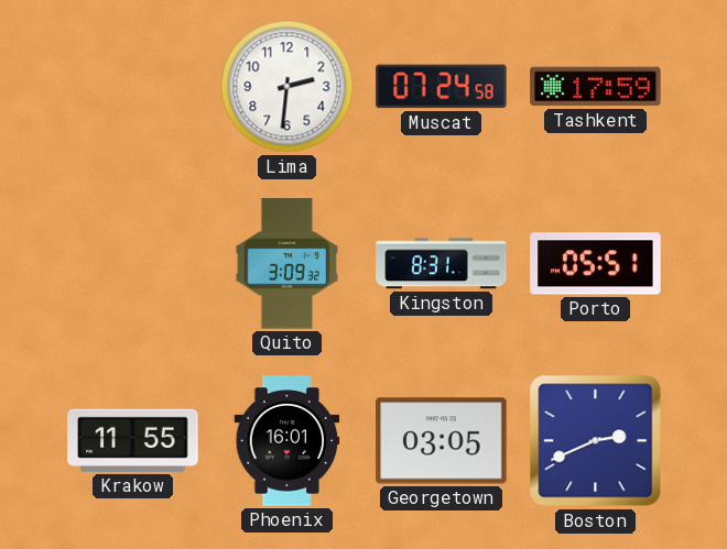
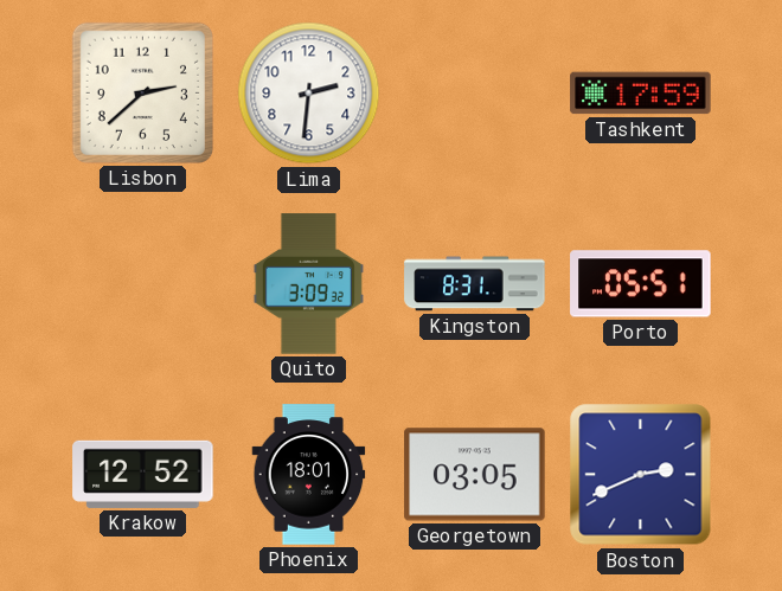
Lisbon: none -> 2:38 (142, 92)
Muscat: 07:24 -> none (442, 87)
Krakow: 11:55 -> 12:52 (143, 474)
Phoenix: 16:01 -> 18:01 (309, 475)
